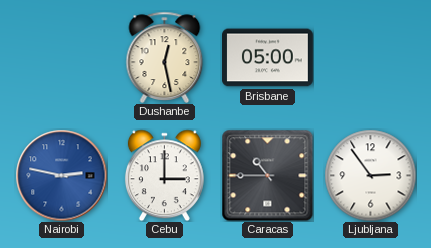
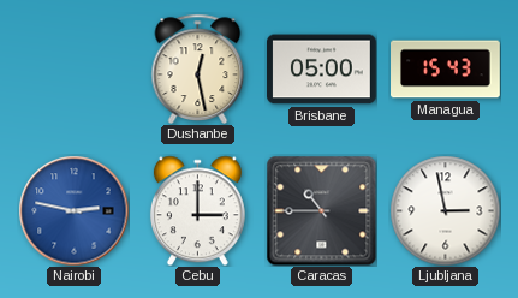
Managua: none -> 15:43 (446, 70)
Ljubljana: 2:54 -> 2:58 (445, 210)
